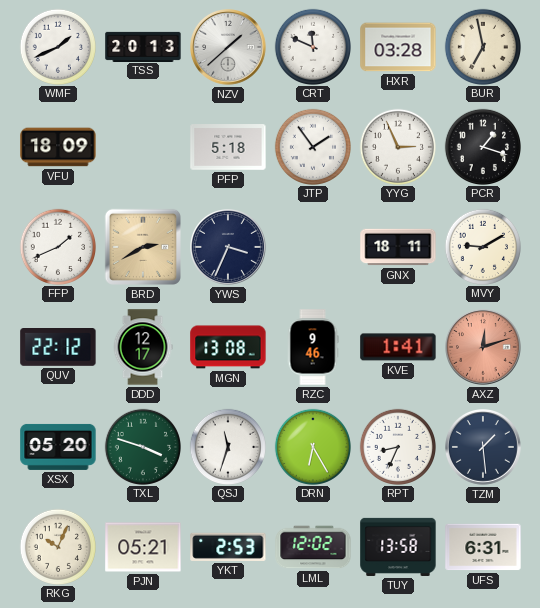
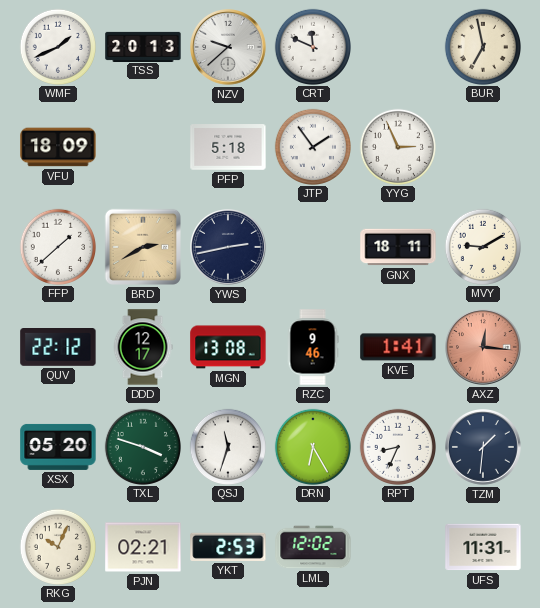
NZV: 1:38 -> 9:38 (229, 48)
HXR: 03:28 -> none (398, 47)
PCR: 1:18 -> none (482, 146)
FFP: 1:41 -> 1:38 (57, 246)
YWS: 3:34 -> 2:43 (229, 248)
AXZ: 12:12 -> 12:16 (484, 348)
TZM: 1:29 -> 1:31 (484, 448)
PJN: 05:21 -> 02:21 (143, 547)
TUY: 13:58 -> none (398, 547)
UFS: 6:31 -> 11:31 (483, 547)
